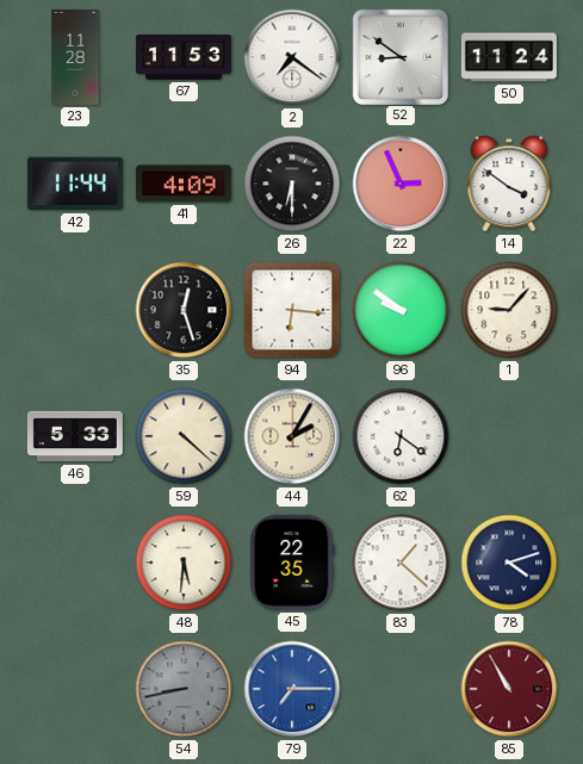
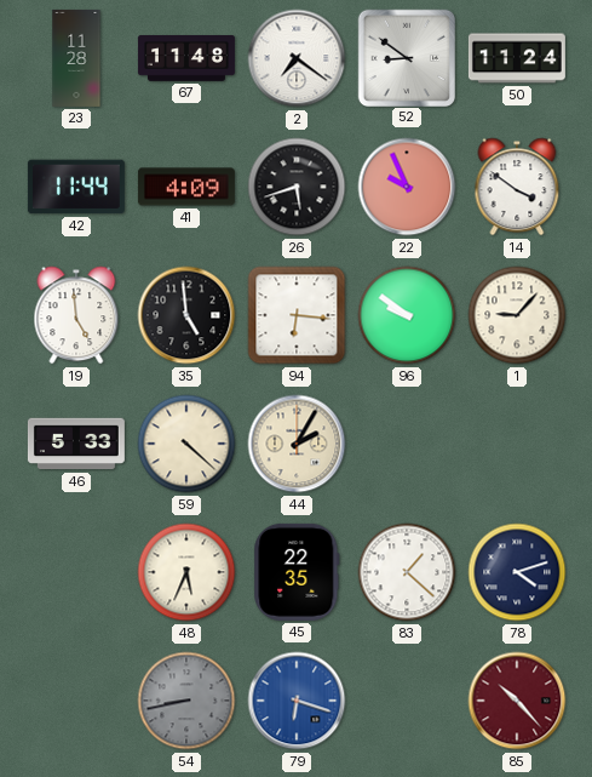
67: 11:53 -> 11:48 (186, 59)
26: 6:30 -> 5:42 (297, 187)
22: 2:56 -> 9:56 (407, 187)
19: none -> 4:59 (76, 315)
35: 12:27 -> 4:59 (186, 315)
62: 6:21 -> none (401, 436)
48: 5:31 -> 5:34 (186, 572)
79: 7:15 -> 6:18 (297, 701)
85: 10:55 -> 10:23 (517, 701)
